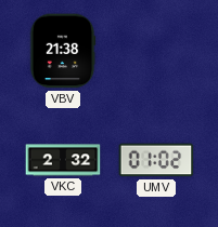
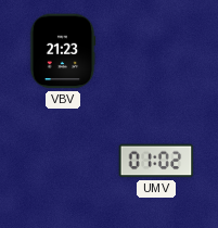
VBV: 21:38 -> 21:23 (63, 51)
VKC: 2:32 -> none (63, 160)
